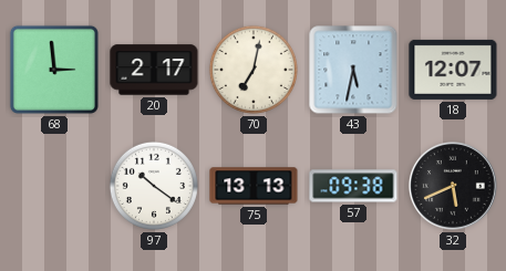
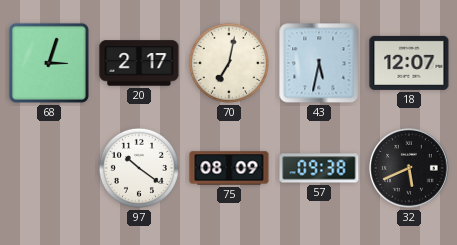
68: 2:59 -> 3:03 (49, 63)
75: 13:13 -> 08:09 (229, 168)
